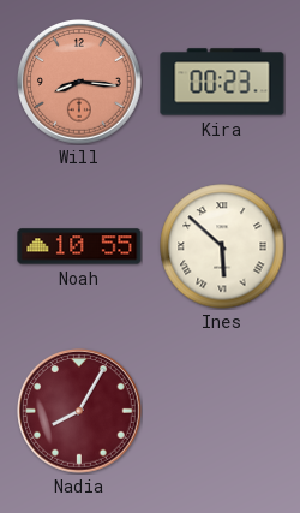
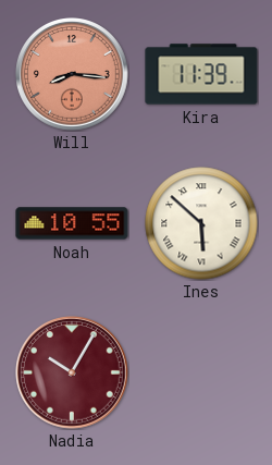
Kira: 00:23 -> 11:39 (201, 74)
Nadia: 8:05 -> 10:05 (72, 372)
